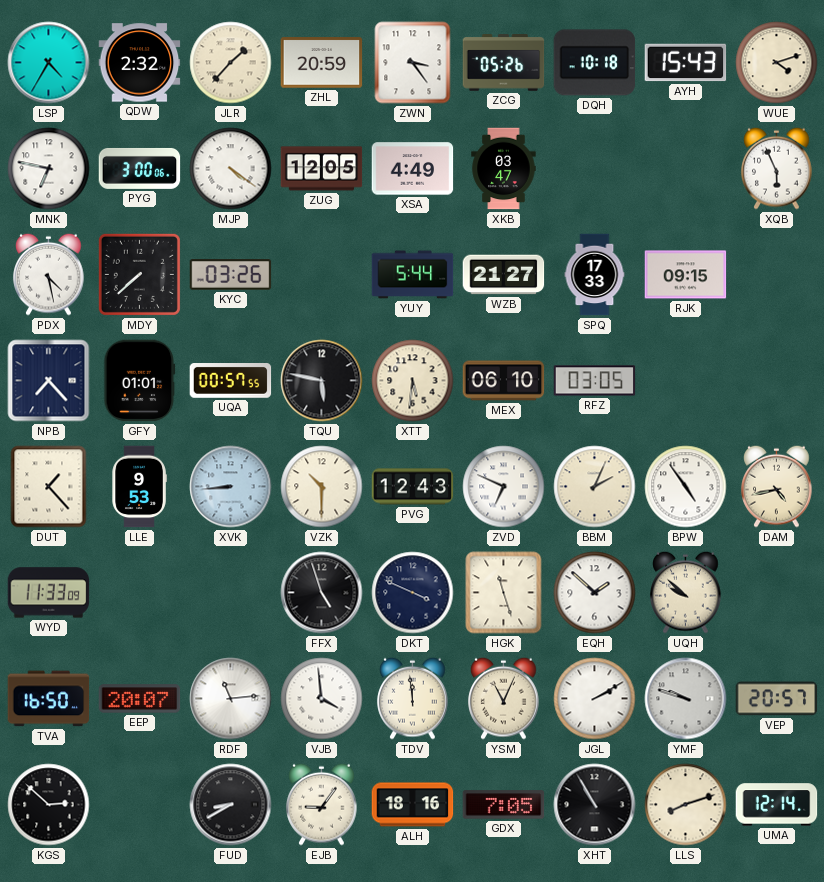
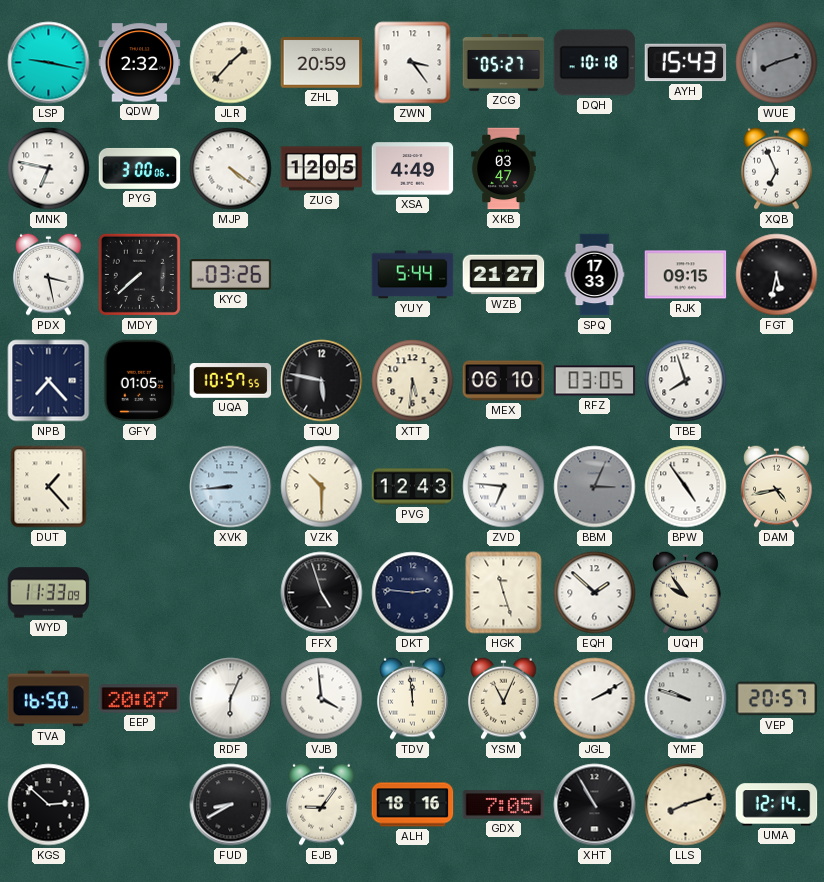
LSP: 4:35 -> 9:17 (49, 63)
ZCG: 05:26 -> 05:27 (504, 63)
WUE: 4:12 -> 8:12 (777, 63)
WUE dial: cream -> grey (777, 63)
XQB: 5:56 -> 6:56 (777, 168)
PDX: 4:28 -> 3:28 (49, 274)
FGT: none -> 5:32 (777, 275)
GFY: 01:01 -> 01:05 (140, 381)
UQA: 00:57 -> 10:57 (231, 381)
TBE: none -> 7:57 (686, 381)
LLE: 9:53 -> none (139, 487)
ZVD: 6:49 -> 6:46 (504, 487)
BBM: 2:04 -> 3:04 (595, 487)
BBM dial: cream -> grey (595, 487)
DKT: 3:49 -> 2:46 (413, 593)
UQH: 9:52 -> 9:54 (686, 592)
RDF: 11:14 -> 6:04 (231, 699)
